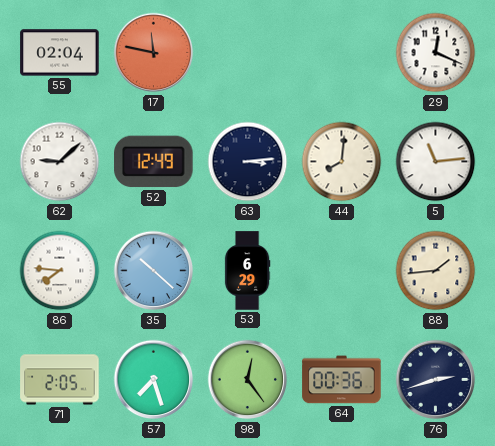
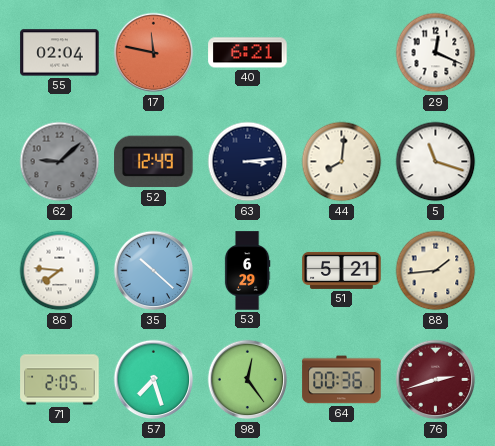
40: none -> 6:21 (248, 53)
62 dial: white -> grey (60, 162)
5: 11:14 -> 11:18 (436, 162)
51: none -> 5:21 (342, 270)
76 dial: navy -> burgundy (436, 380)
